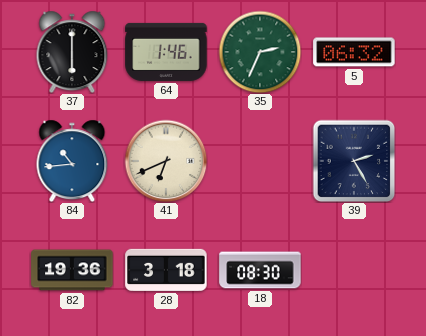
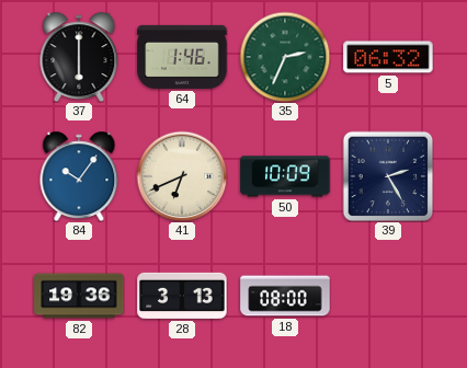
84: 10:44 -> 10:06 (79, 176)
50: none -> 10:09 (285, 176)
28: 3:18 -> 3:13 (182, 296)
18: 08:30 -> 08:00 (285, 296)
